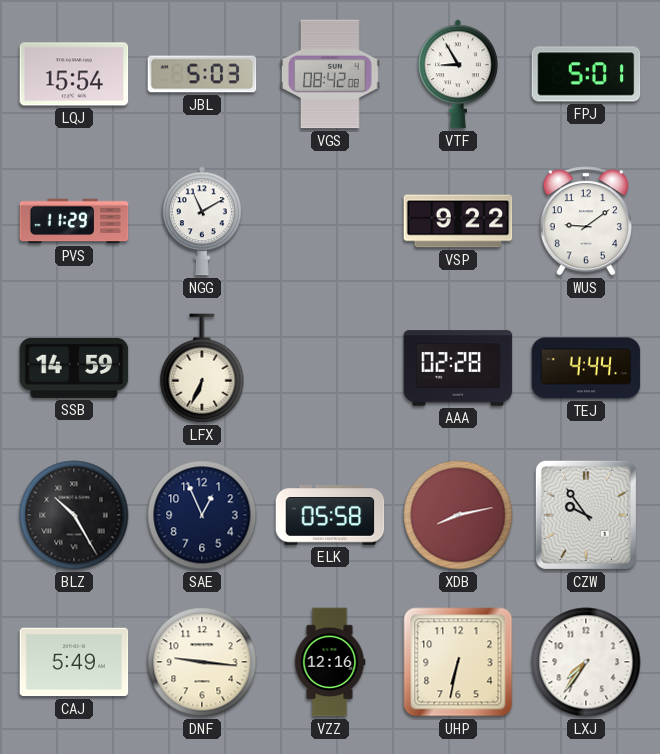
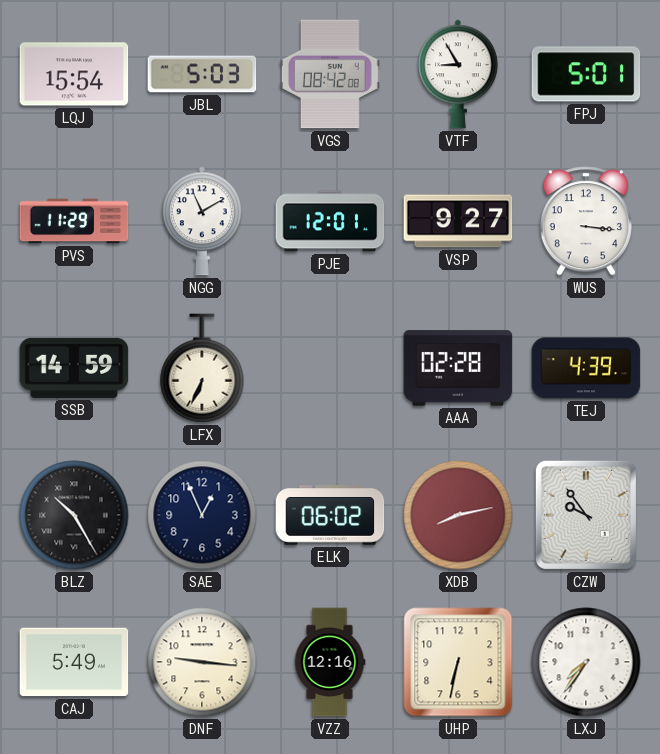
PJE: none -> 12:01 (330, 221)
VSP: 9:22 -> 9:27 (458, 221)
WUS: 9:09 -> 3:16 (586, 221)
TEJ: 4:44 -> 4:39 (586, 368)
ELK: 05:58 -> 06:02 (330, 515)
